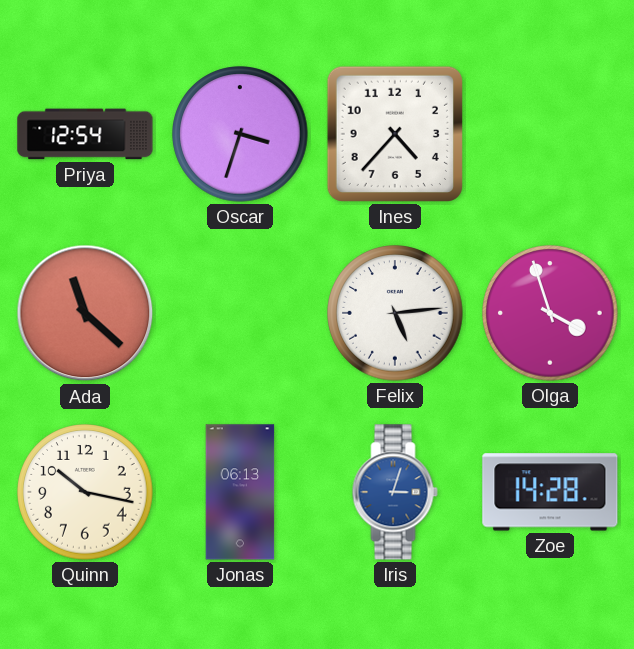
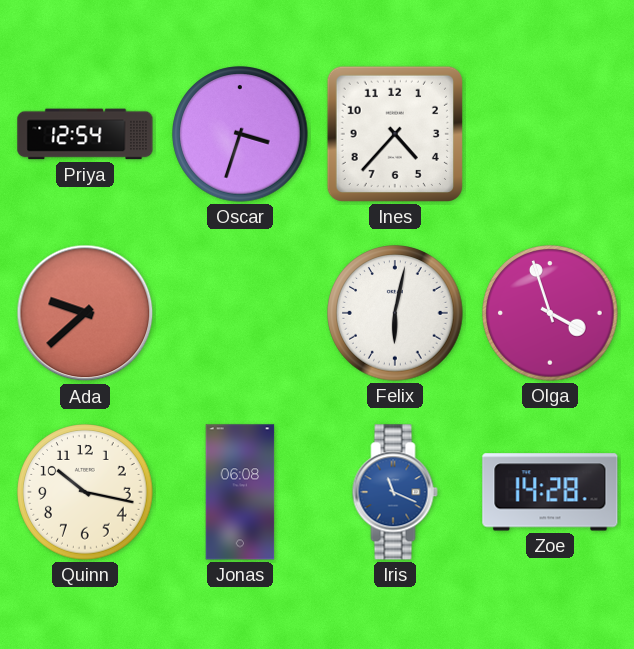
Ada: 11:22 -> 9:38 (85, 313)
Felix: 5:14 -> 6:02 (395, 313)
Jonas: 06:13 -> 06:08 (240, 492)
Iris: 3:03 -> 11:19 (395, 492)
